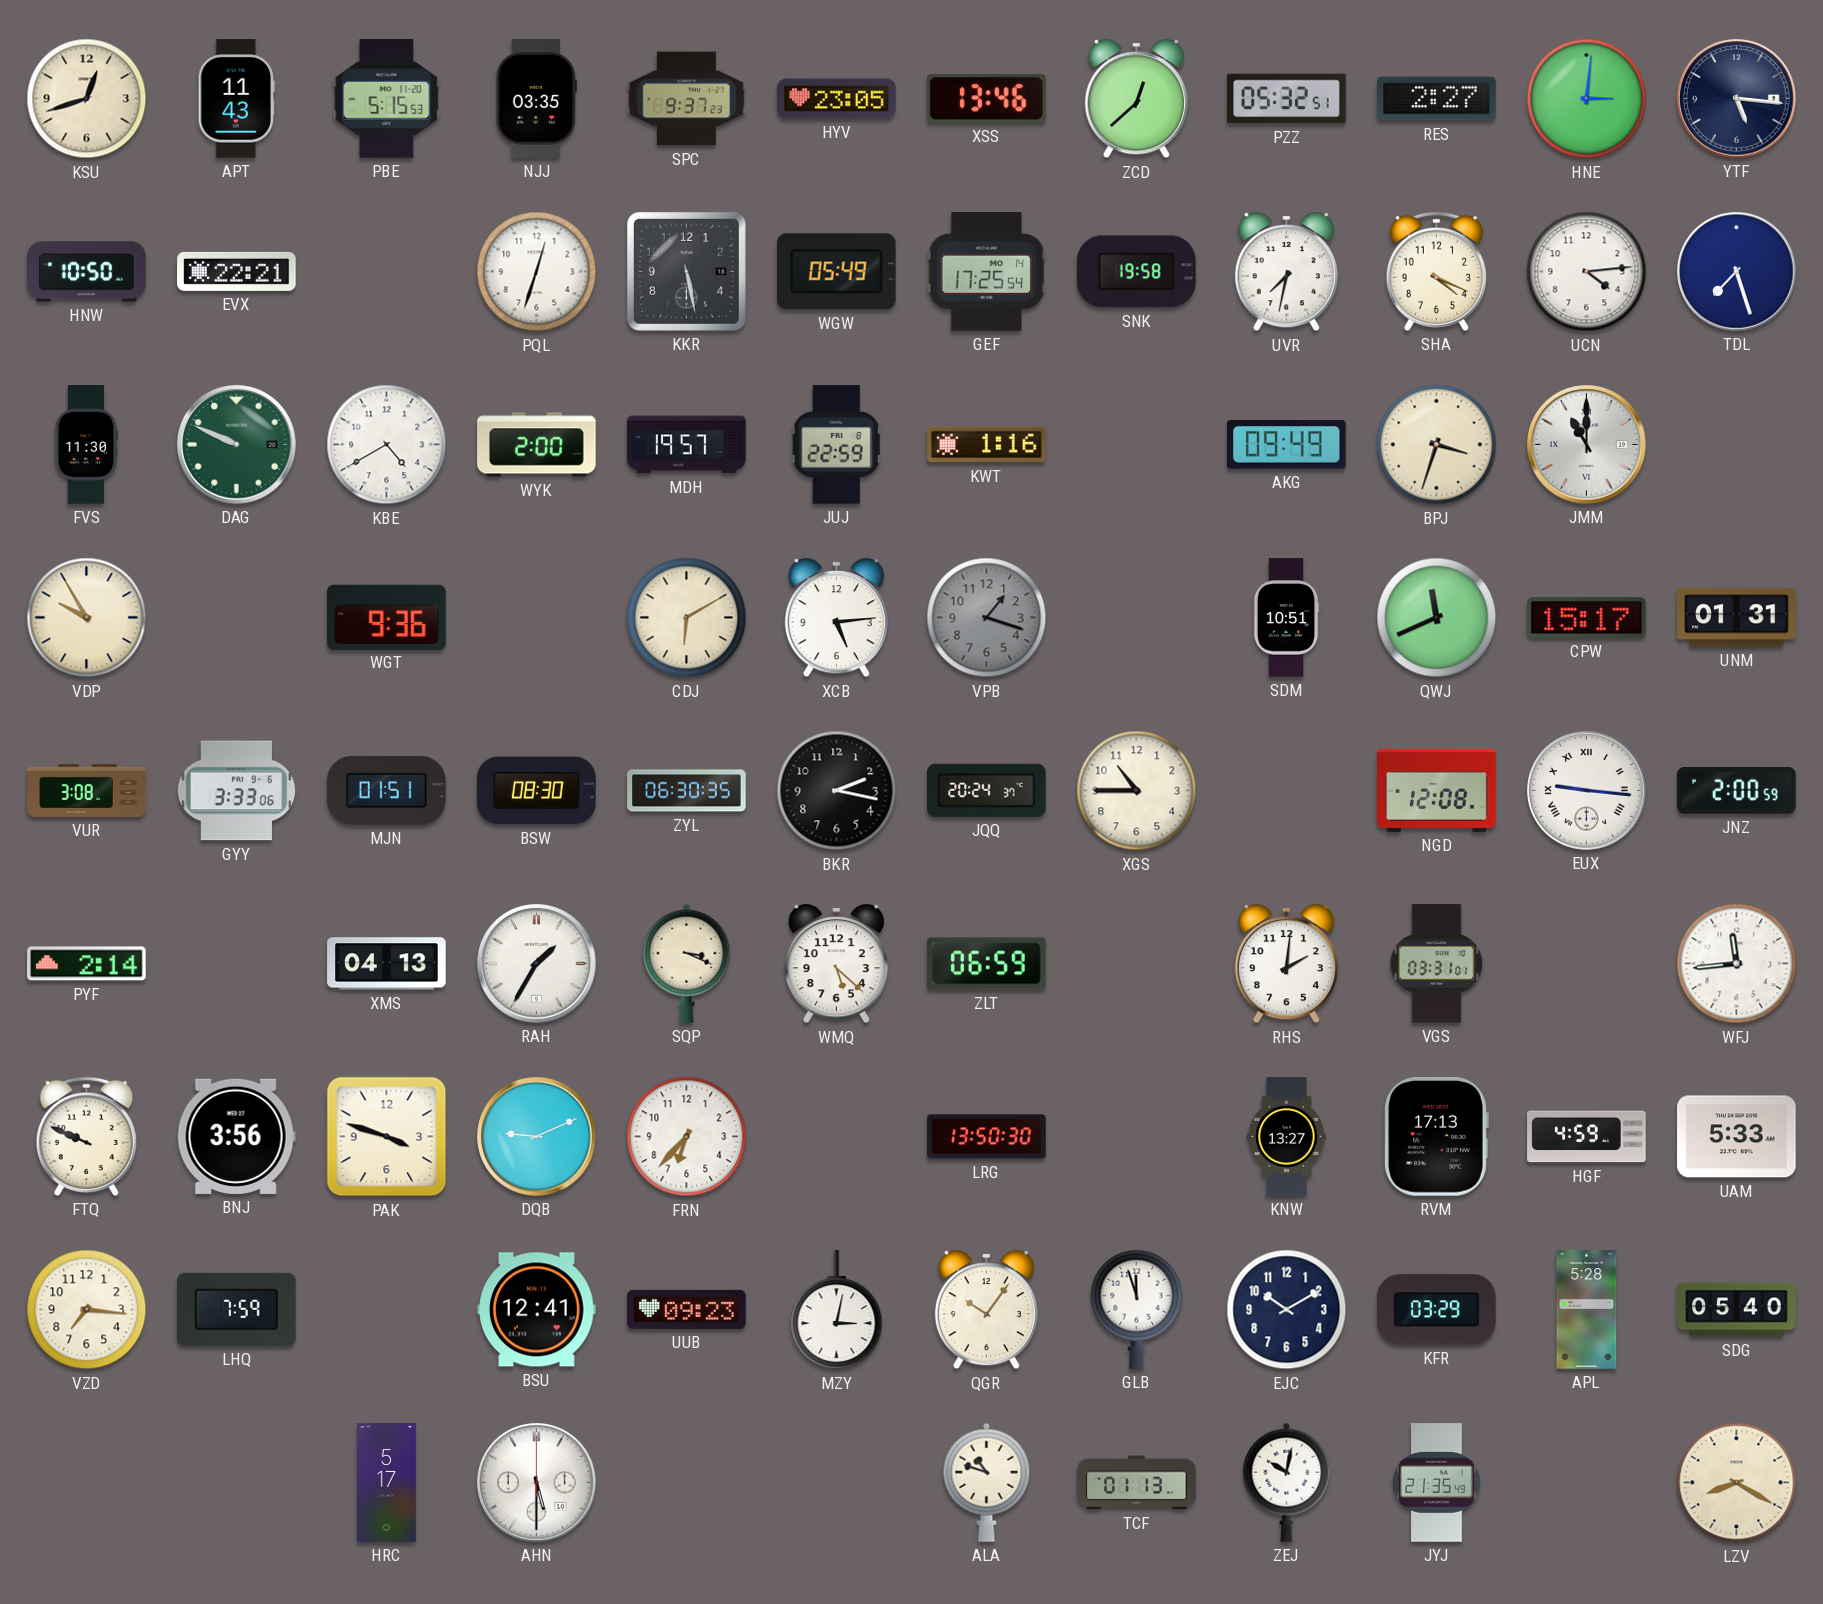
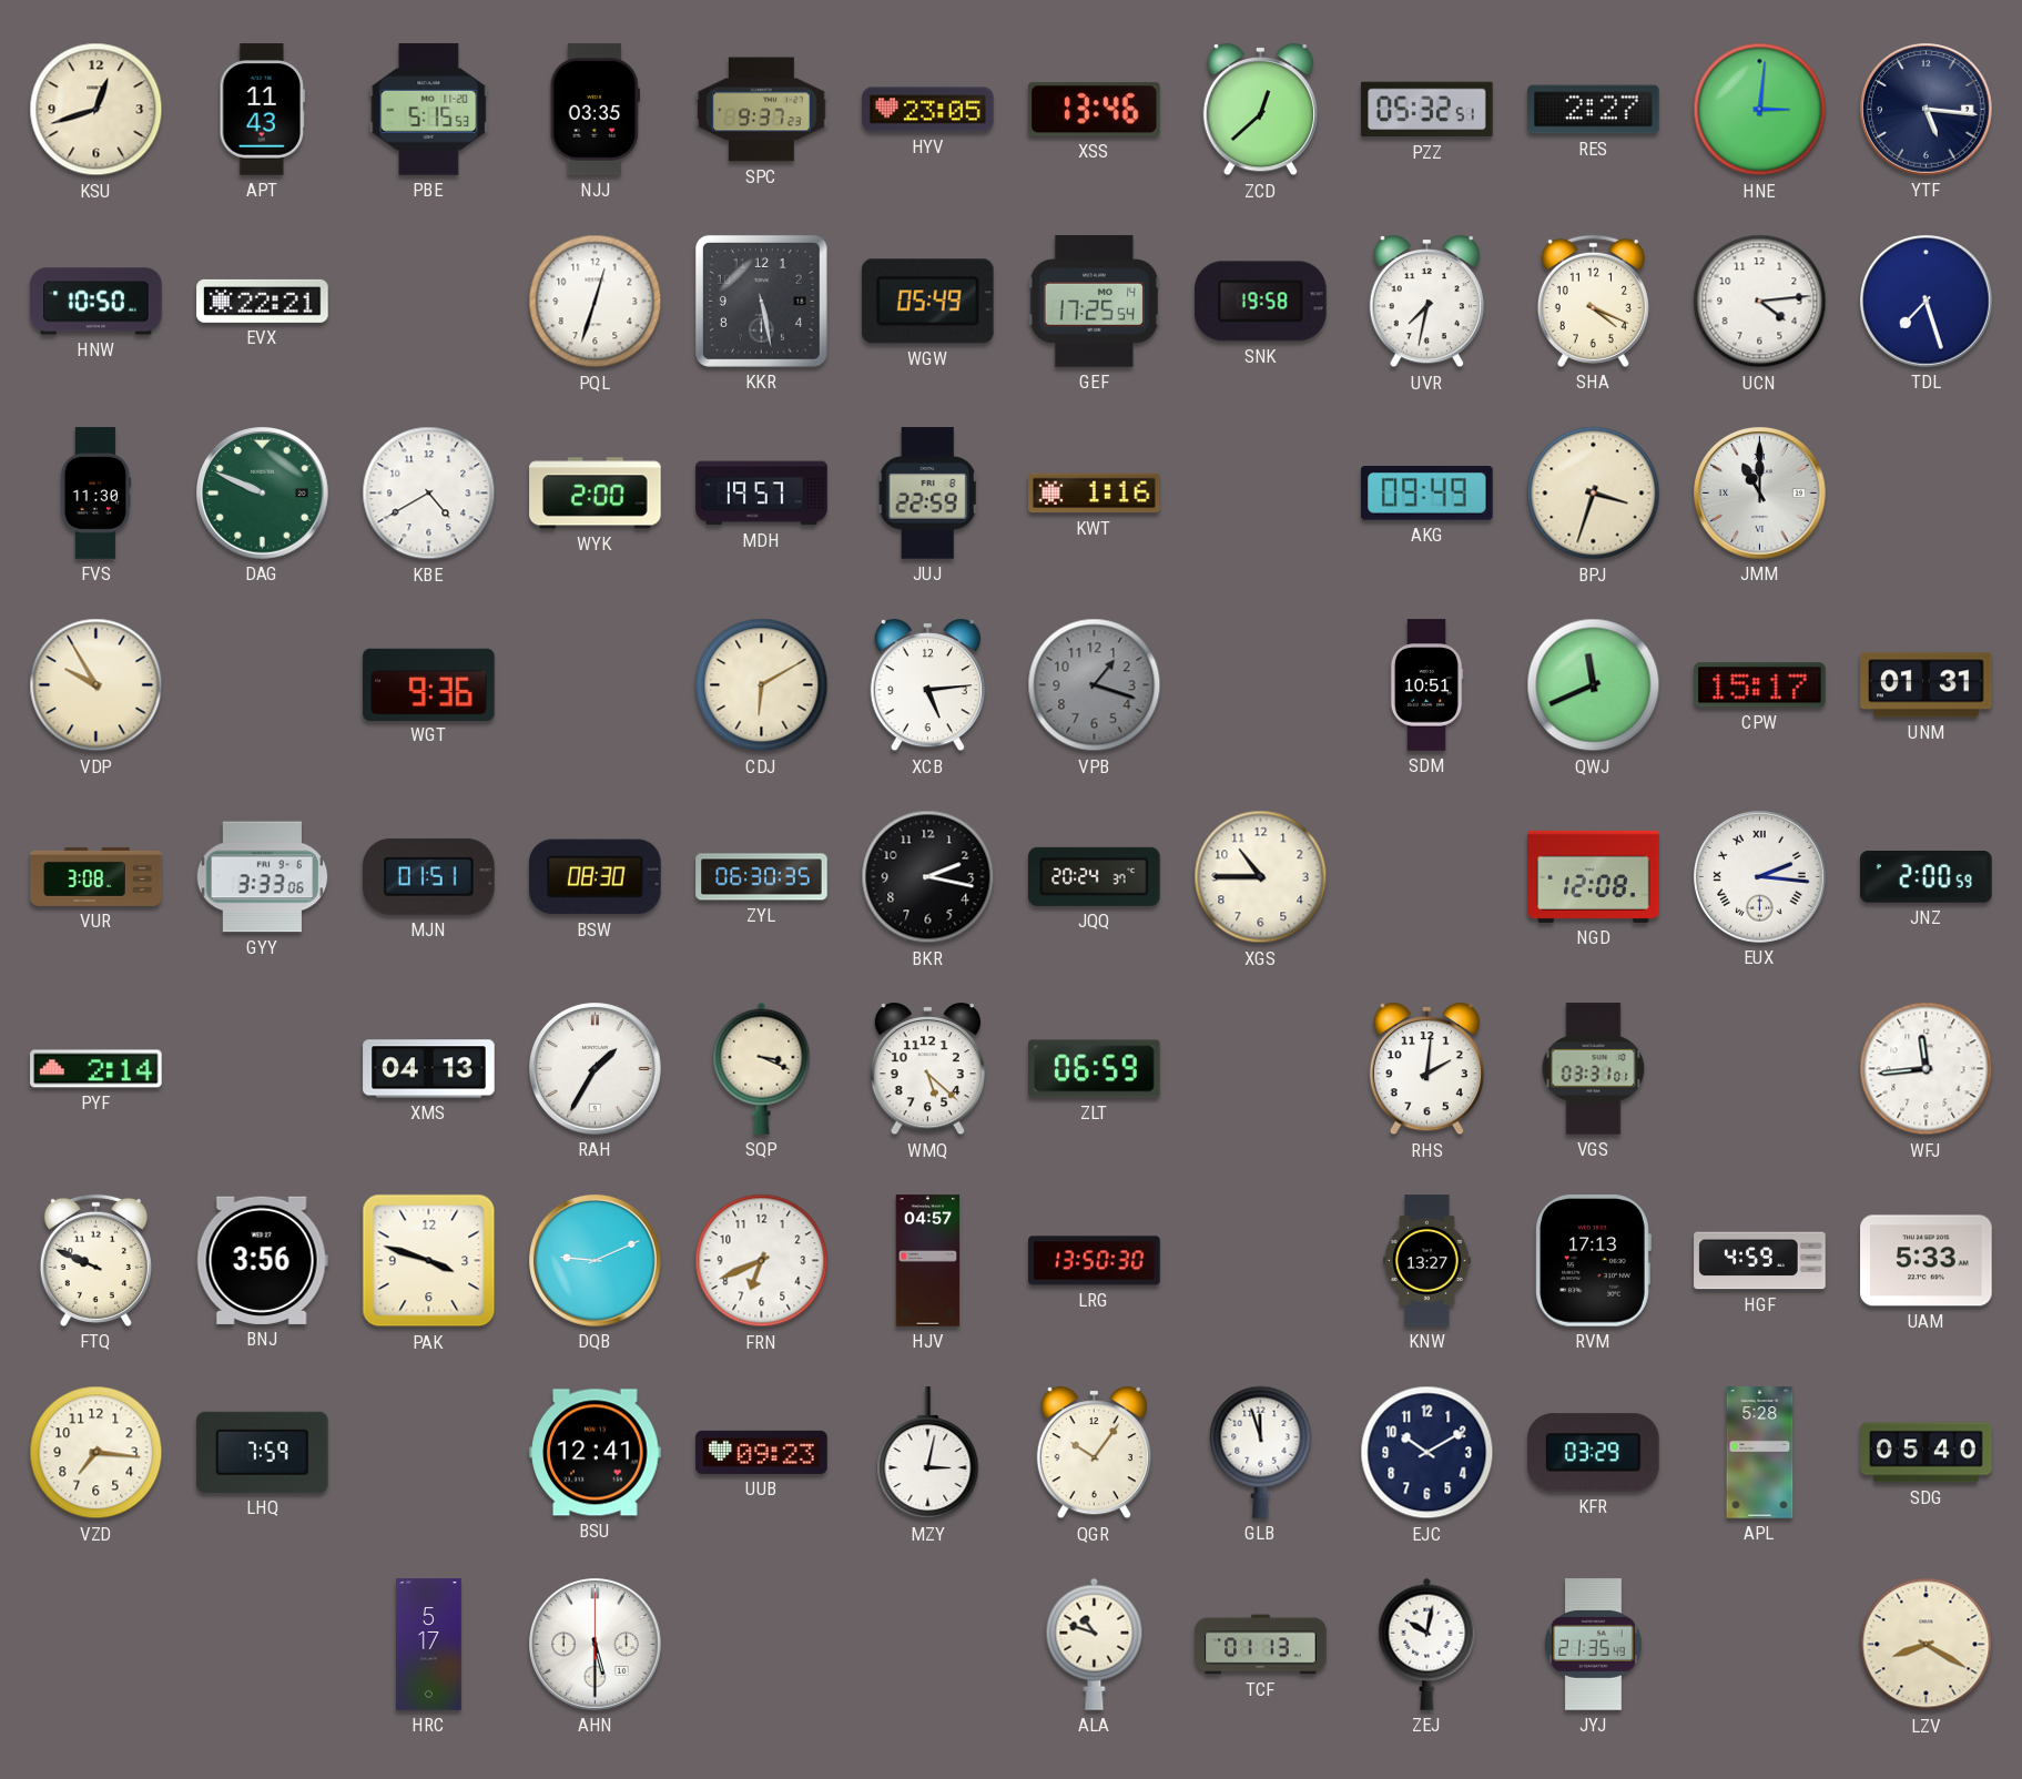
EUX: 9:16 -> 2:16 (1760, 877)
FRN: 6:37 -> 6:41 (762, 1261)
HJV: none -> 04:57 (928, 1261)
